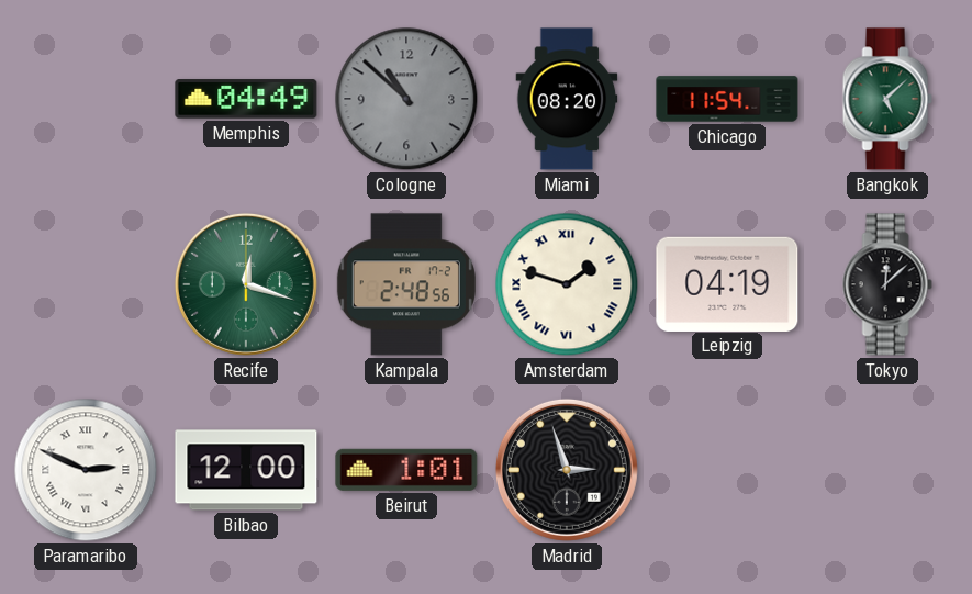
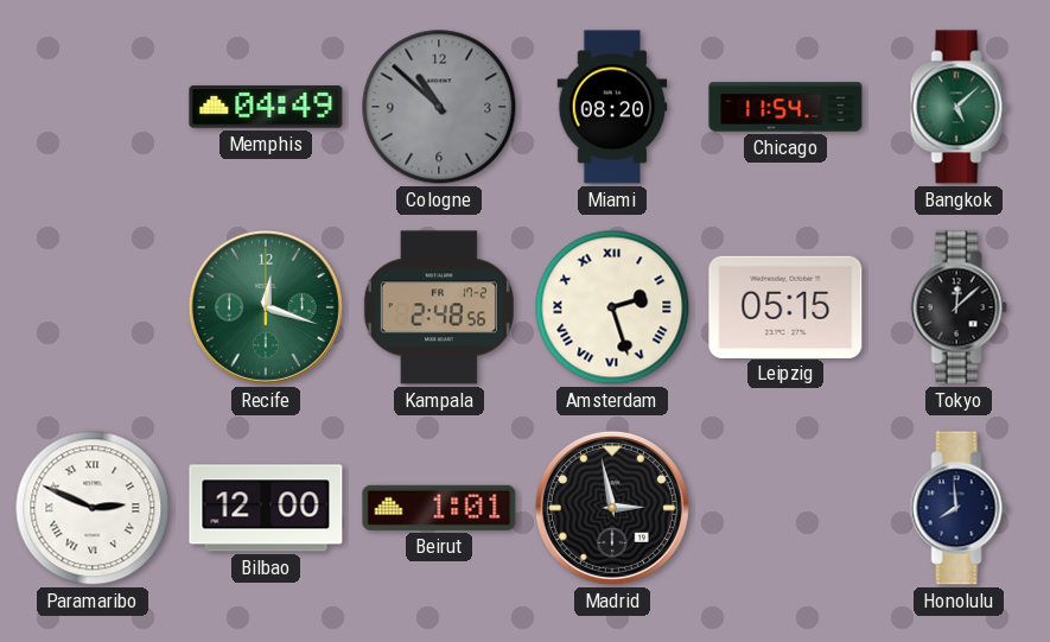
Amsterdam: 1:48 -> 2:27 (612, 307)
Leipzig: 04:19 -> 05:15 (785, 306)
Madrid: 2:57 -> 2:58 (612, 508)
Honolulu: none -> 7:59 (959, 508)
